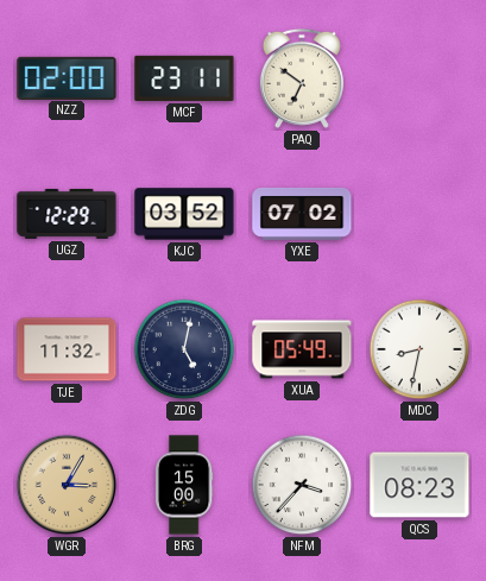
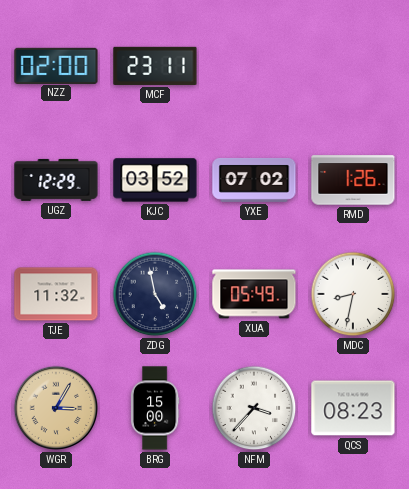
PAQ: 6:51 -> none (302, 78)
RMD: none -> 1:26 (353, 180)
ZDG: 5:02 -> 4:58 (155, 294)
